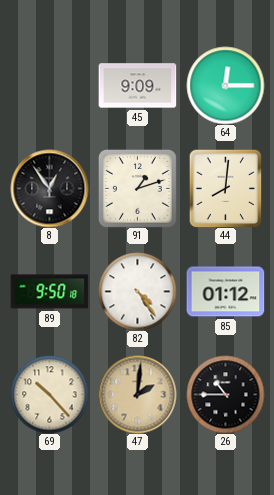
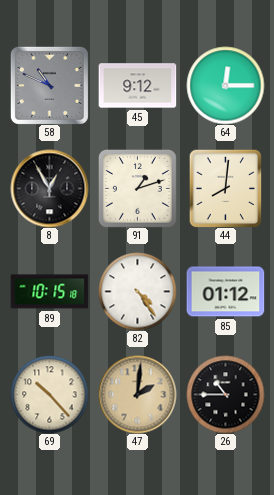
58: none -> 10:49 (49, 85)
45: 9:09 -> 9:12 (137, 86)
8: 12:54 -> 12:55 (49, 188)
89: 9:50 -> 10:15 (49, 292)
